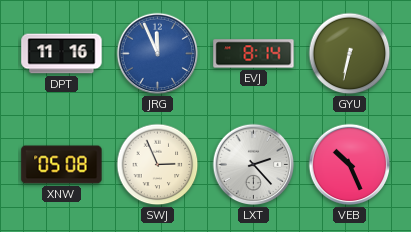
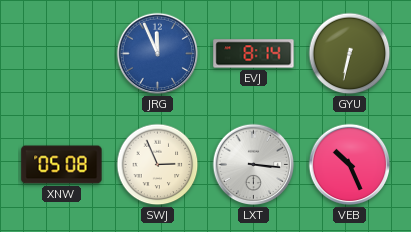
DPT: 11:16 -> none (62, 54)
LXT: 2:23 -> 3:16 (254, 165)
